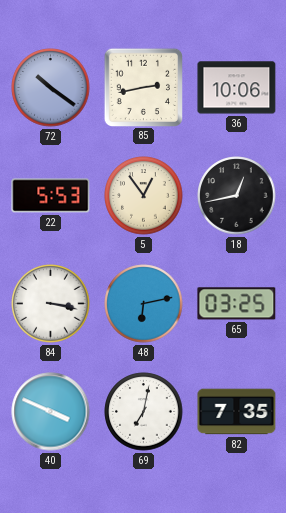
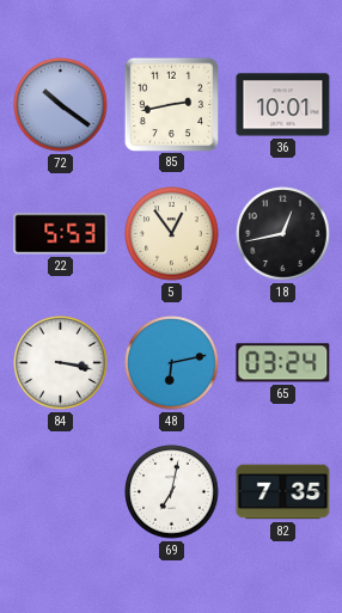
36: 10:06 -> 10:01 (283, 105)
65: 03:25 -> 03:24 (283, 363)
40: 3:49 -> none (51, 412)
